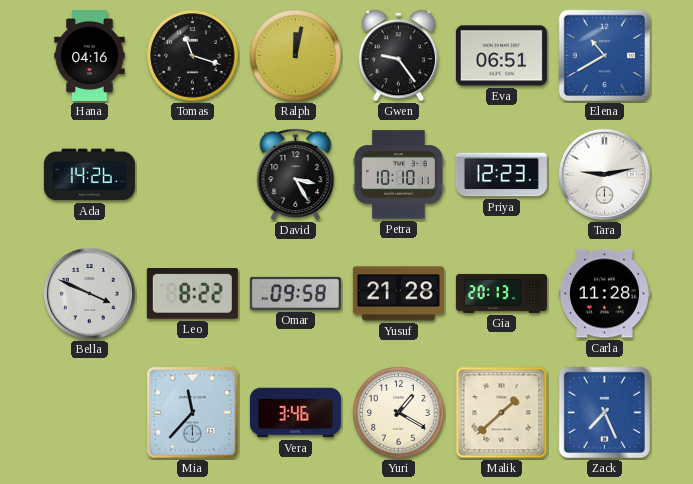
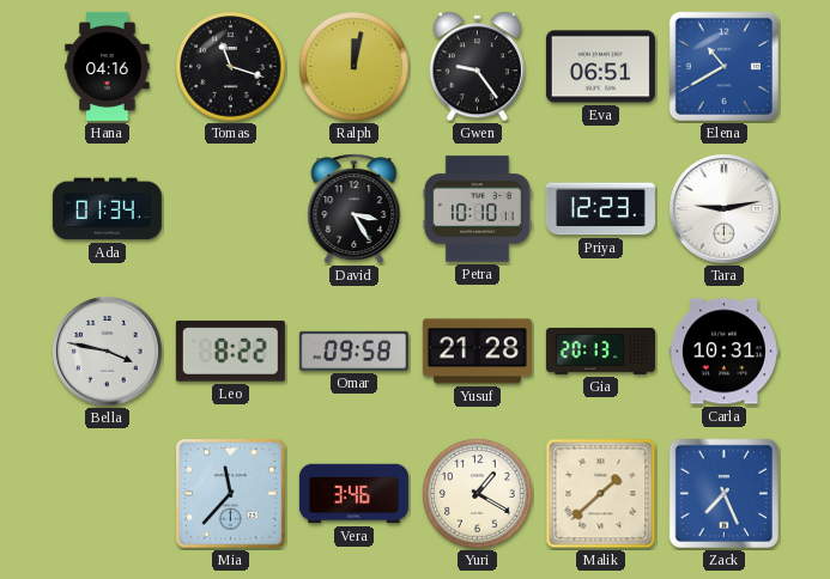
Ada: 14:26 -> 01:34 (107, 209)
Bella: 3:49 -> 3:47 (108, 352)
Carla: 11:28 -> 10:31 (723, 352)
